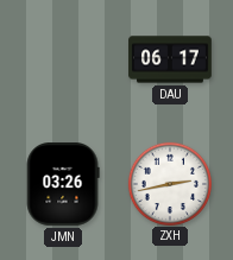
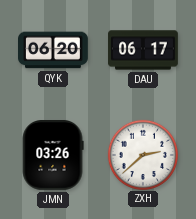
QYK: none -> 06:20 (54, 50)
ZXH: 2:43 -> 2:38 (142, 154)
